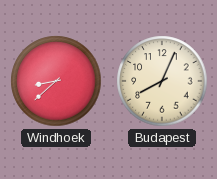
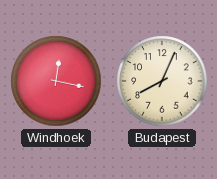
Windhoek: 8:38 -> 12:17 (56, 81)
